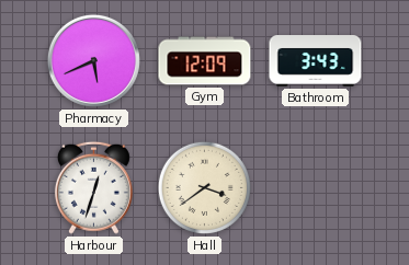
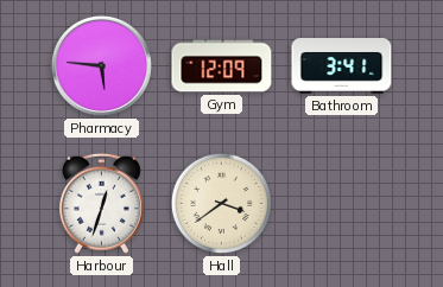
Pharmacy: 5:41 -> 5:46 (101, 65)
Bathroom: 3:43 -> 3:41 (342, 66)
